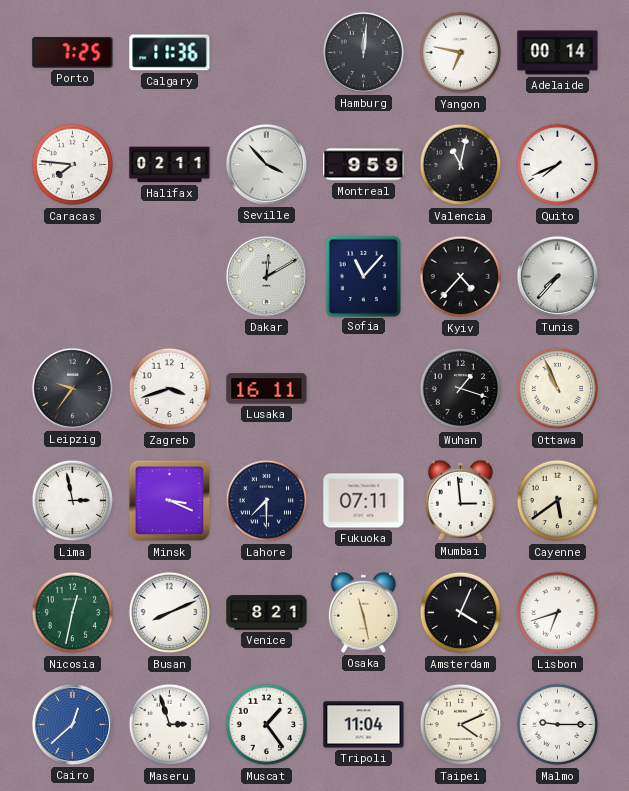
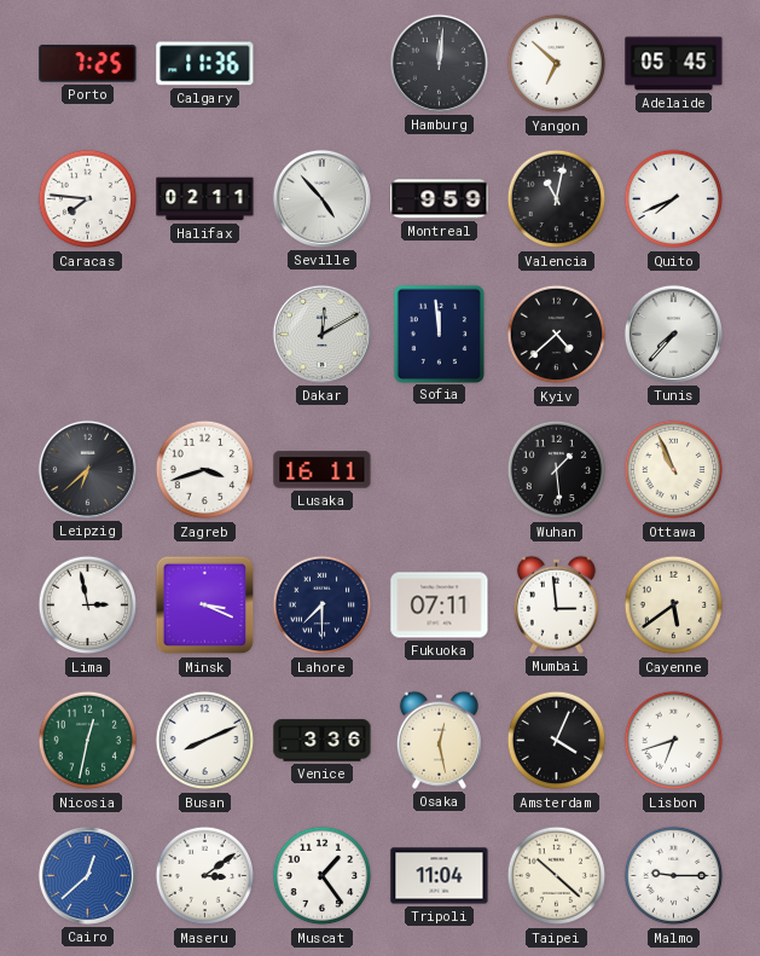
Yangon: 6:47 -> 6:52 (557, 64)
Adelaide: 00:14 -> 05:45 (674, 64)
Seville: 3:53 -> 4:53 (321, 198)
Sofia: 11:07 -> 11:59 (439, 334)
Kyiv: 4:37 -> 4:38 (557, 335)
Leipzig: 9:36 -> 6:38 (87, 469)
Wuhan: 1:18 -> 1:29 (557, 470)
Venice: 8:21 -> 3:36 (323, 741)
Osaka: 11:28 -> 12:28 (439, 740)
Maseru: 2:57 -> 3:09 (205, 876)
Taipei: 4:11 -> 10:22 (557, 876)
